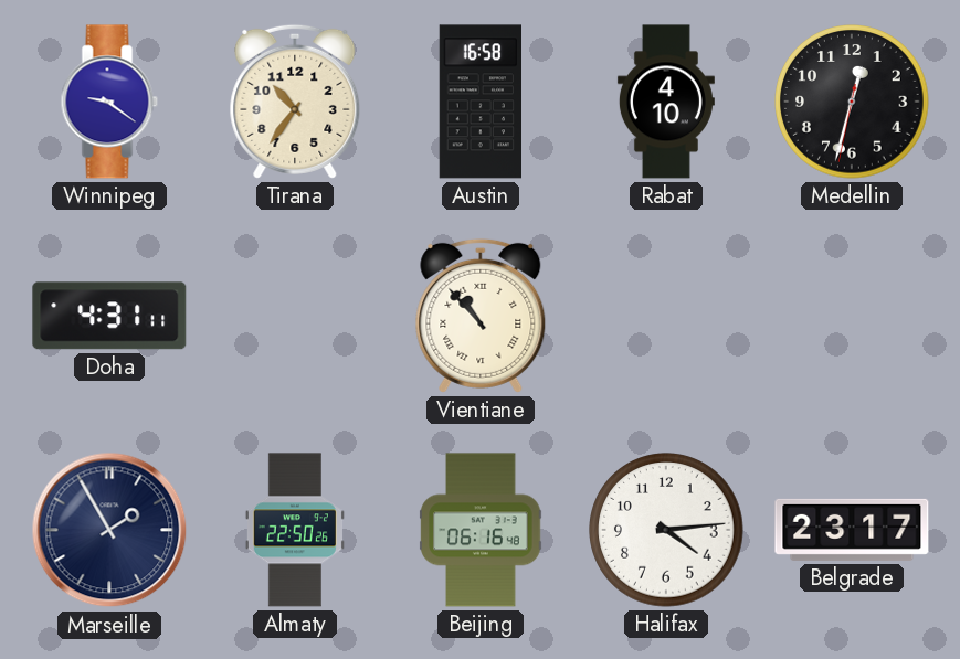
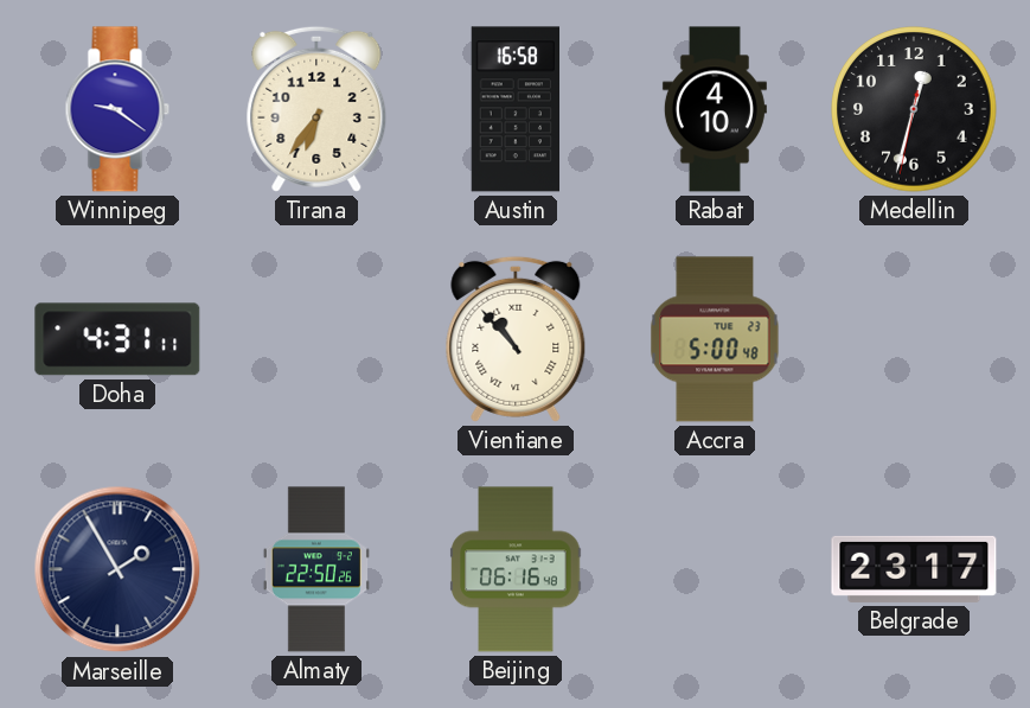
Tirana: 10:36 -> 6:36 (316, 109)
Accra: none -> 5:00 (715, 339)
Halifax: 4:14 -> none (666, 530)
